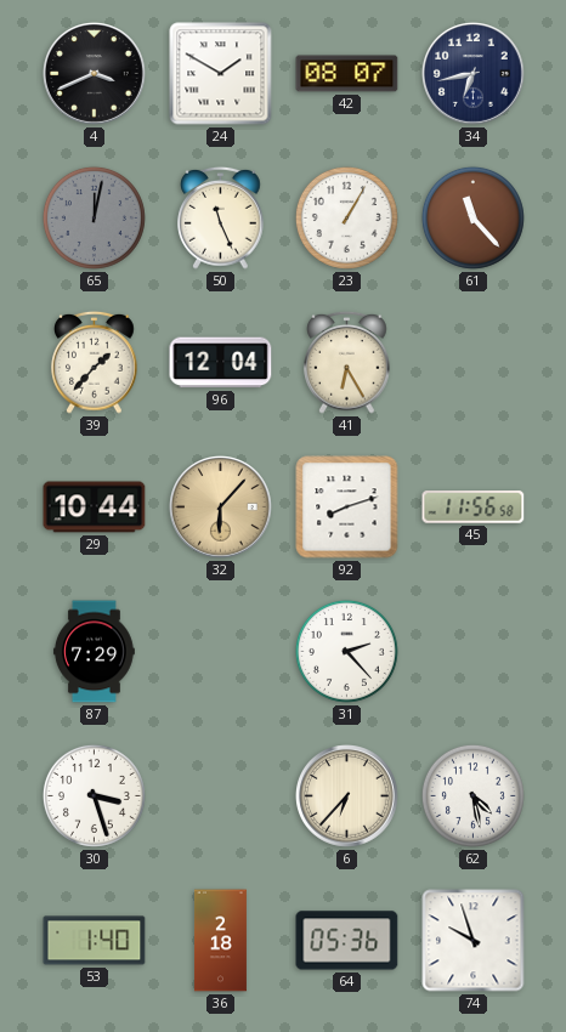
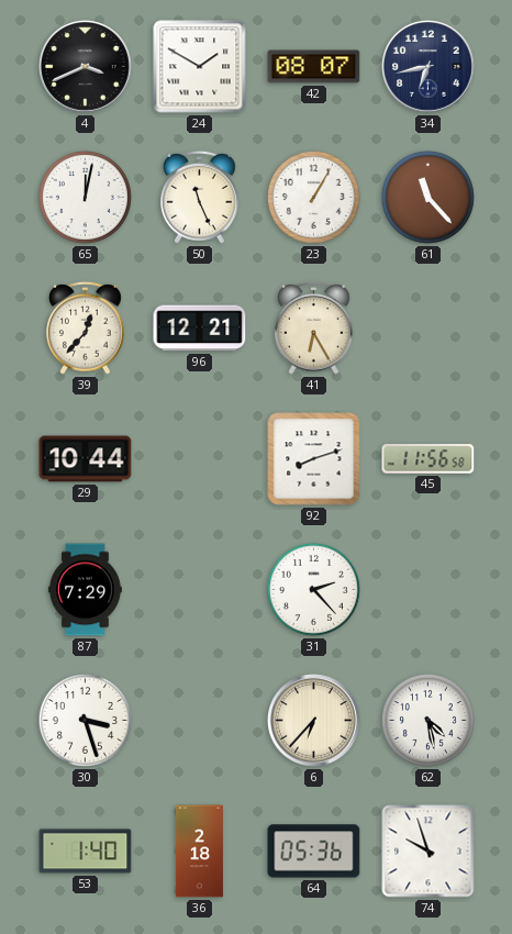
65 dial: grey -> white (85, 197)
39: 1:37 -> 12:37 (86, 327)
96: 12:04 -> 12:21 (200, 329)
32: 6:07 -> none (221, 508)
